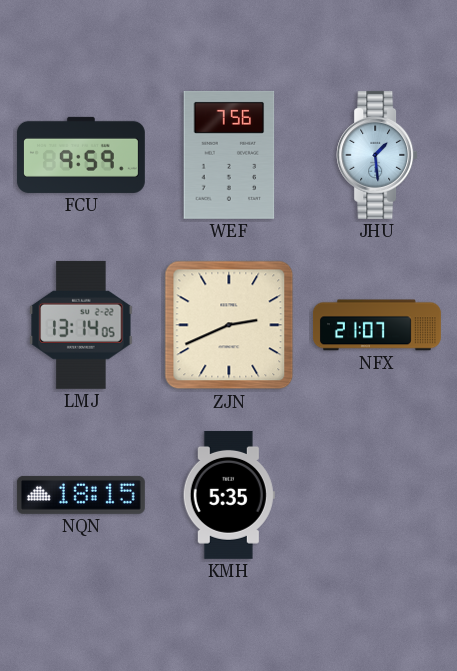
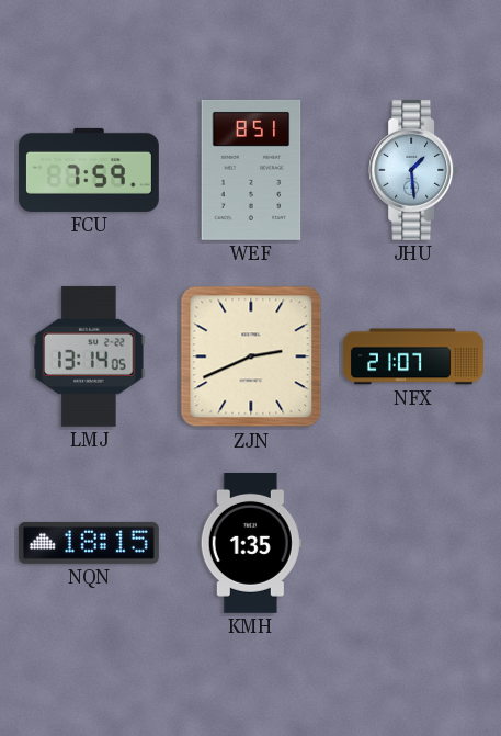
FCU: 9:59 -> 7:59 (89, 170)
WEF: 7:56 -> 8:51 (251, 170)
KMH: 5:35 -> 1:35 (251, 543)
